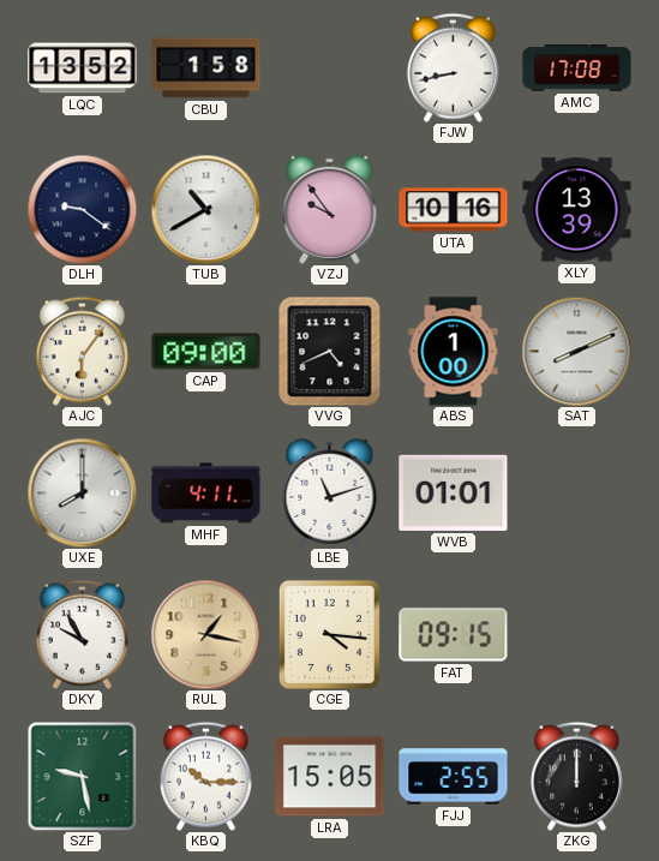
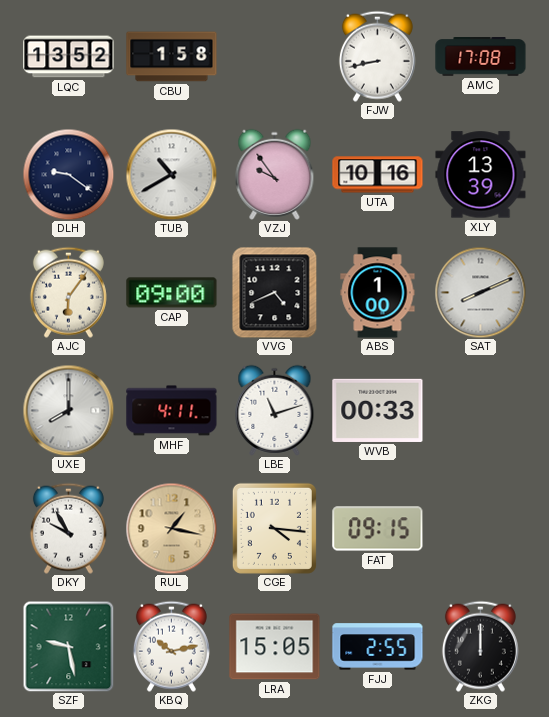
WVB: 01:01 -> 00:33 (378, 410)
KBQ: 10:15 -> 10:13 (171, 646)
